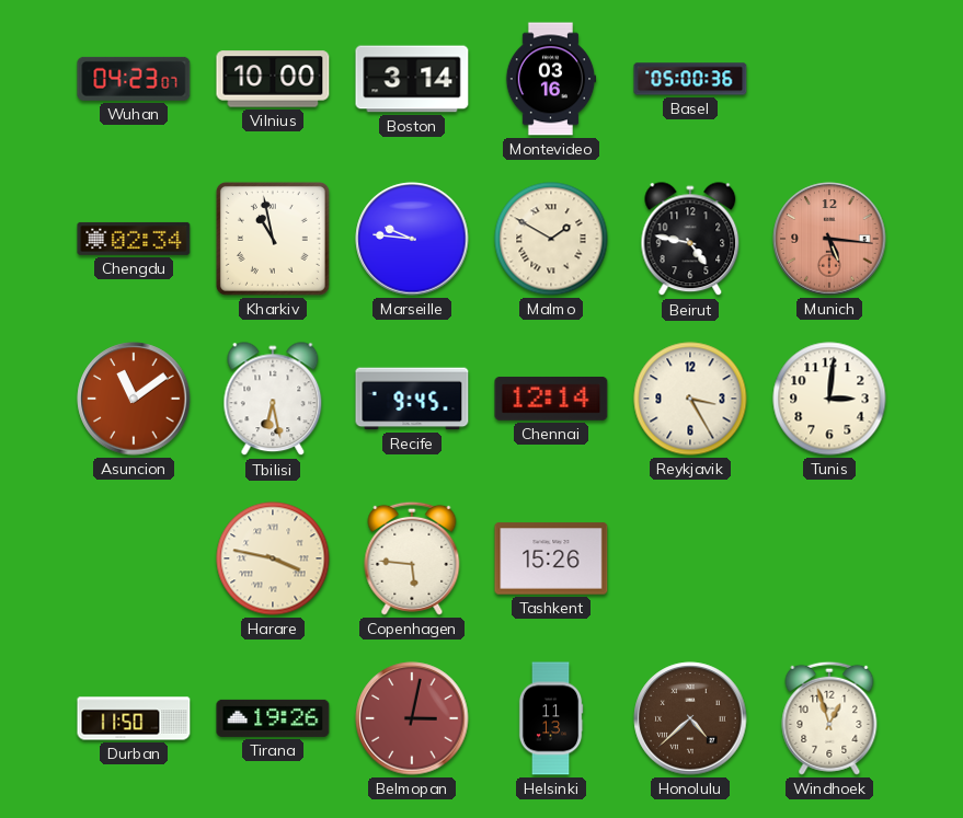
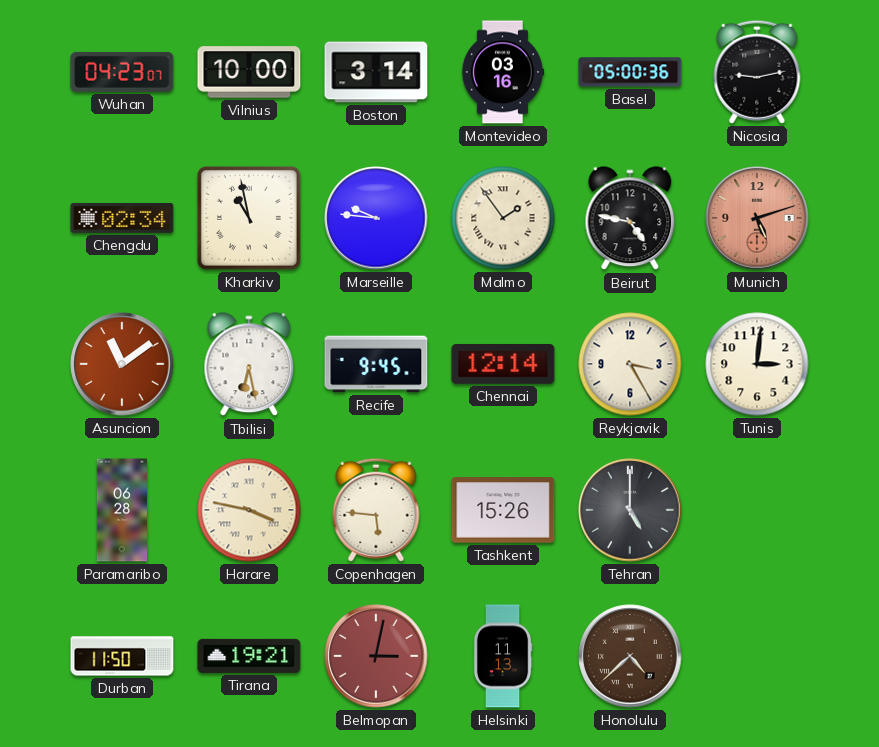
Nicosia: none -> 9:13 (757, 72)
Malmo: 1:50 -> 1:54 (503, 218)
Munich: 5:16 -> 5:12 (757, 218)
Paramaribo: none -> 06:28 (121, 510)
Tehran: none -> 5:00 (630, 510)
Tirana: 19:26 -> 19:21 (249, 656)
Windhoek: 12:57 -> none (829, 718)
